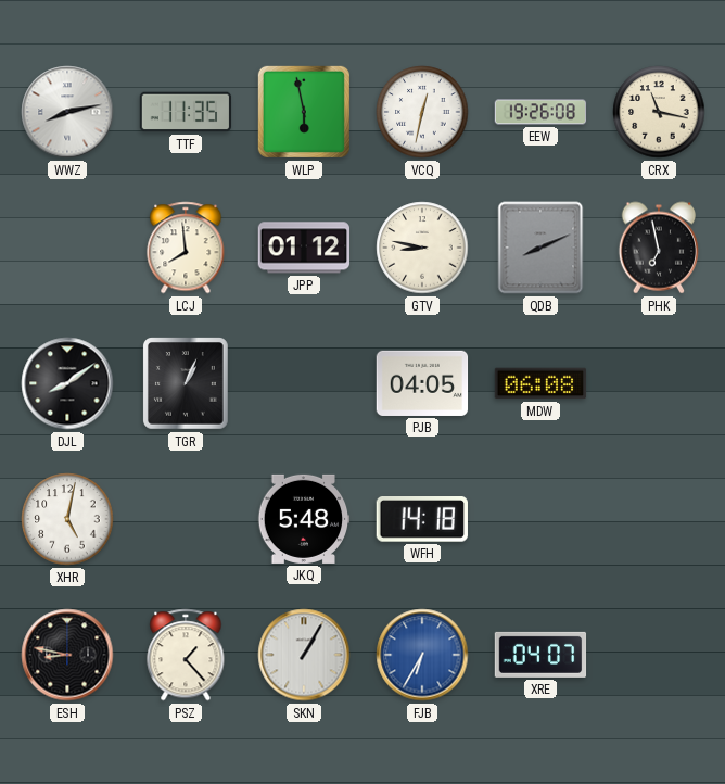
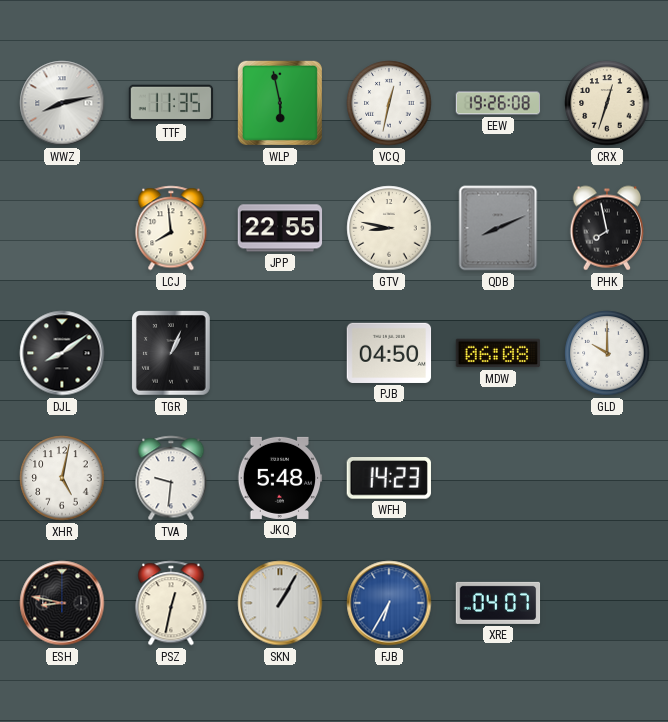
CRX: 11:17 -> 12:33 (607, 103)
JPP: 01:12 -> 22:55 (280, 228)
PHK: 6:58 -> 7:58 (606, 228)
PJB: 04:05 -> 04:50 (389, 353)
GLD: none -> 10:00 (607, 353)
TVA: none -> 9:31 (171, 478)
WFH: 14:18 -> 14:23 (389, 479)
PSZ: 1:23 -> 12:32 (171, 603)
